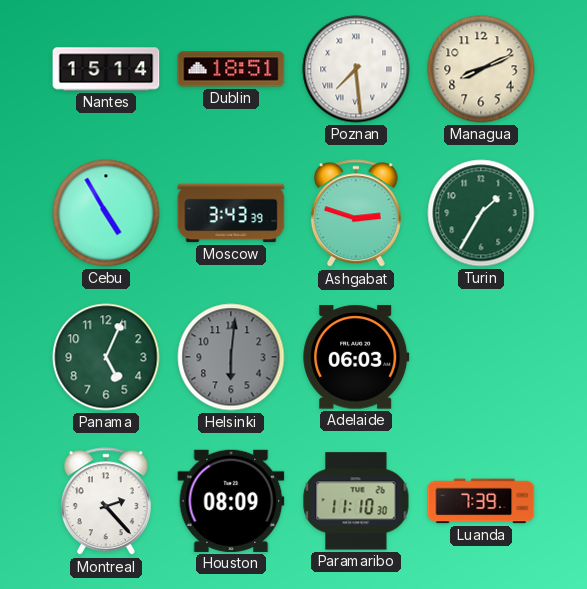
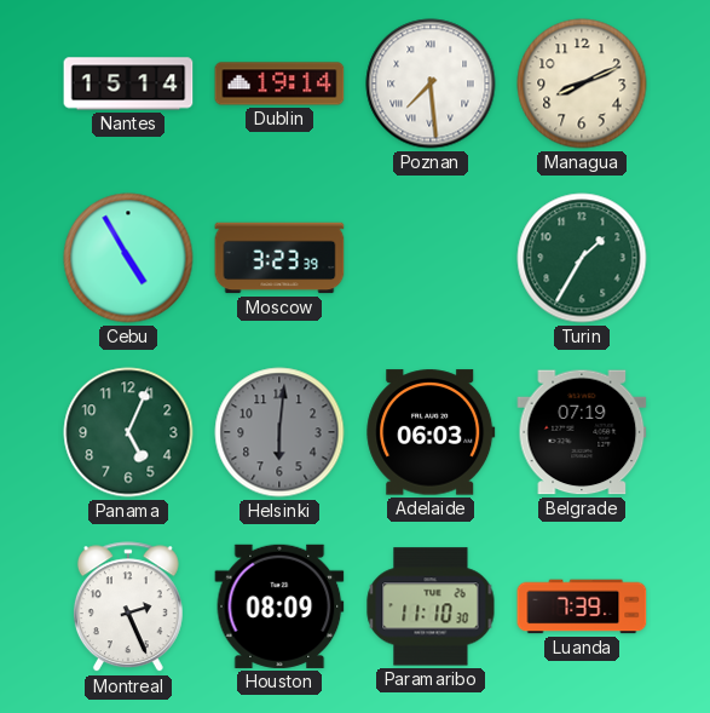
Dublin: 18:51 -> 19:14 (279, 84)
Moscow: 3:43 -> 3:23 (279, 258)
Ashgabat: 2:48 -> none (356, 214)
Belgrade: none -> 07:19 (582, 432)
Montreal: 2:23 -> 2:26 (128, 608)
